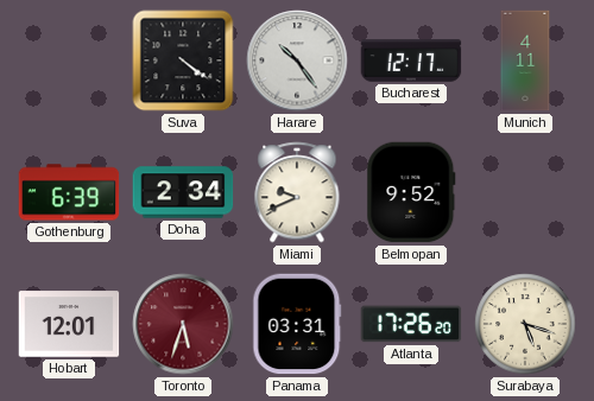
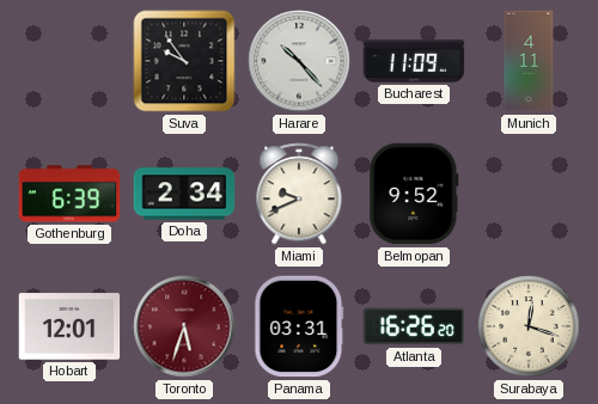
Suva: 4:21 -> 9:54 (184, 61)
Harare: 10:24 -> 10:23 (299, 61)
Bucharest: 12:17 -> 11:09 (414, 61)
Atlanta: 17:26 -> 16:26 (414, 326)
Surabaya: 5:18 -> 12:18 (529, 326)
